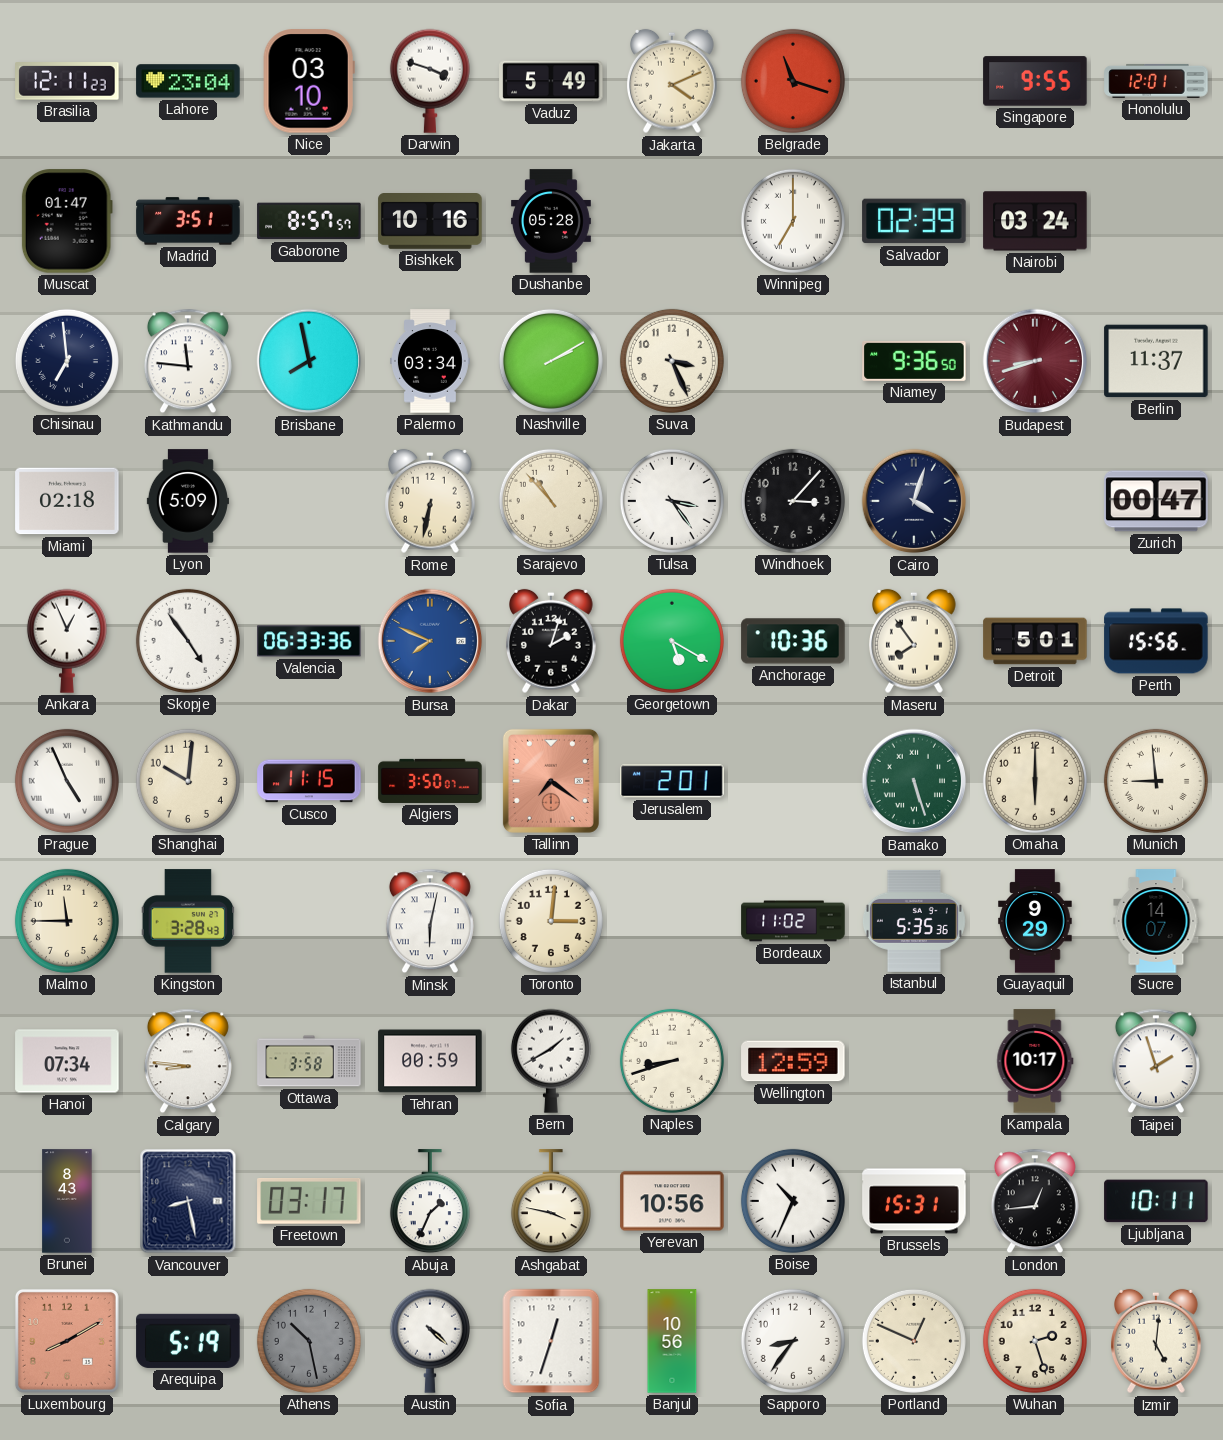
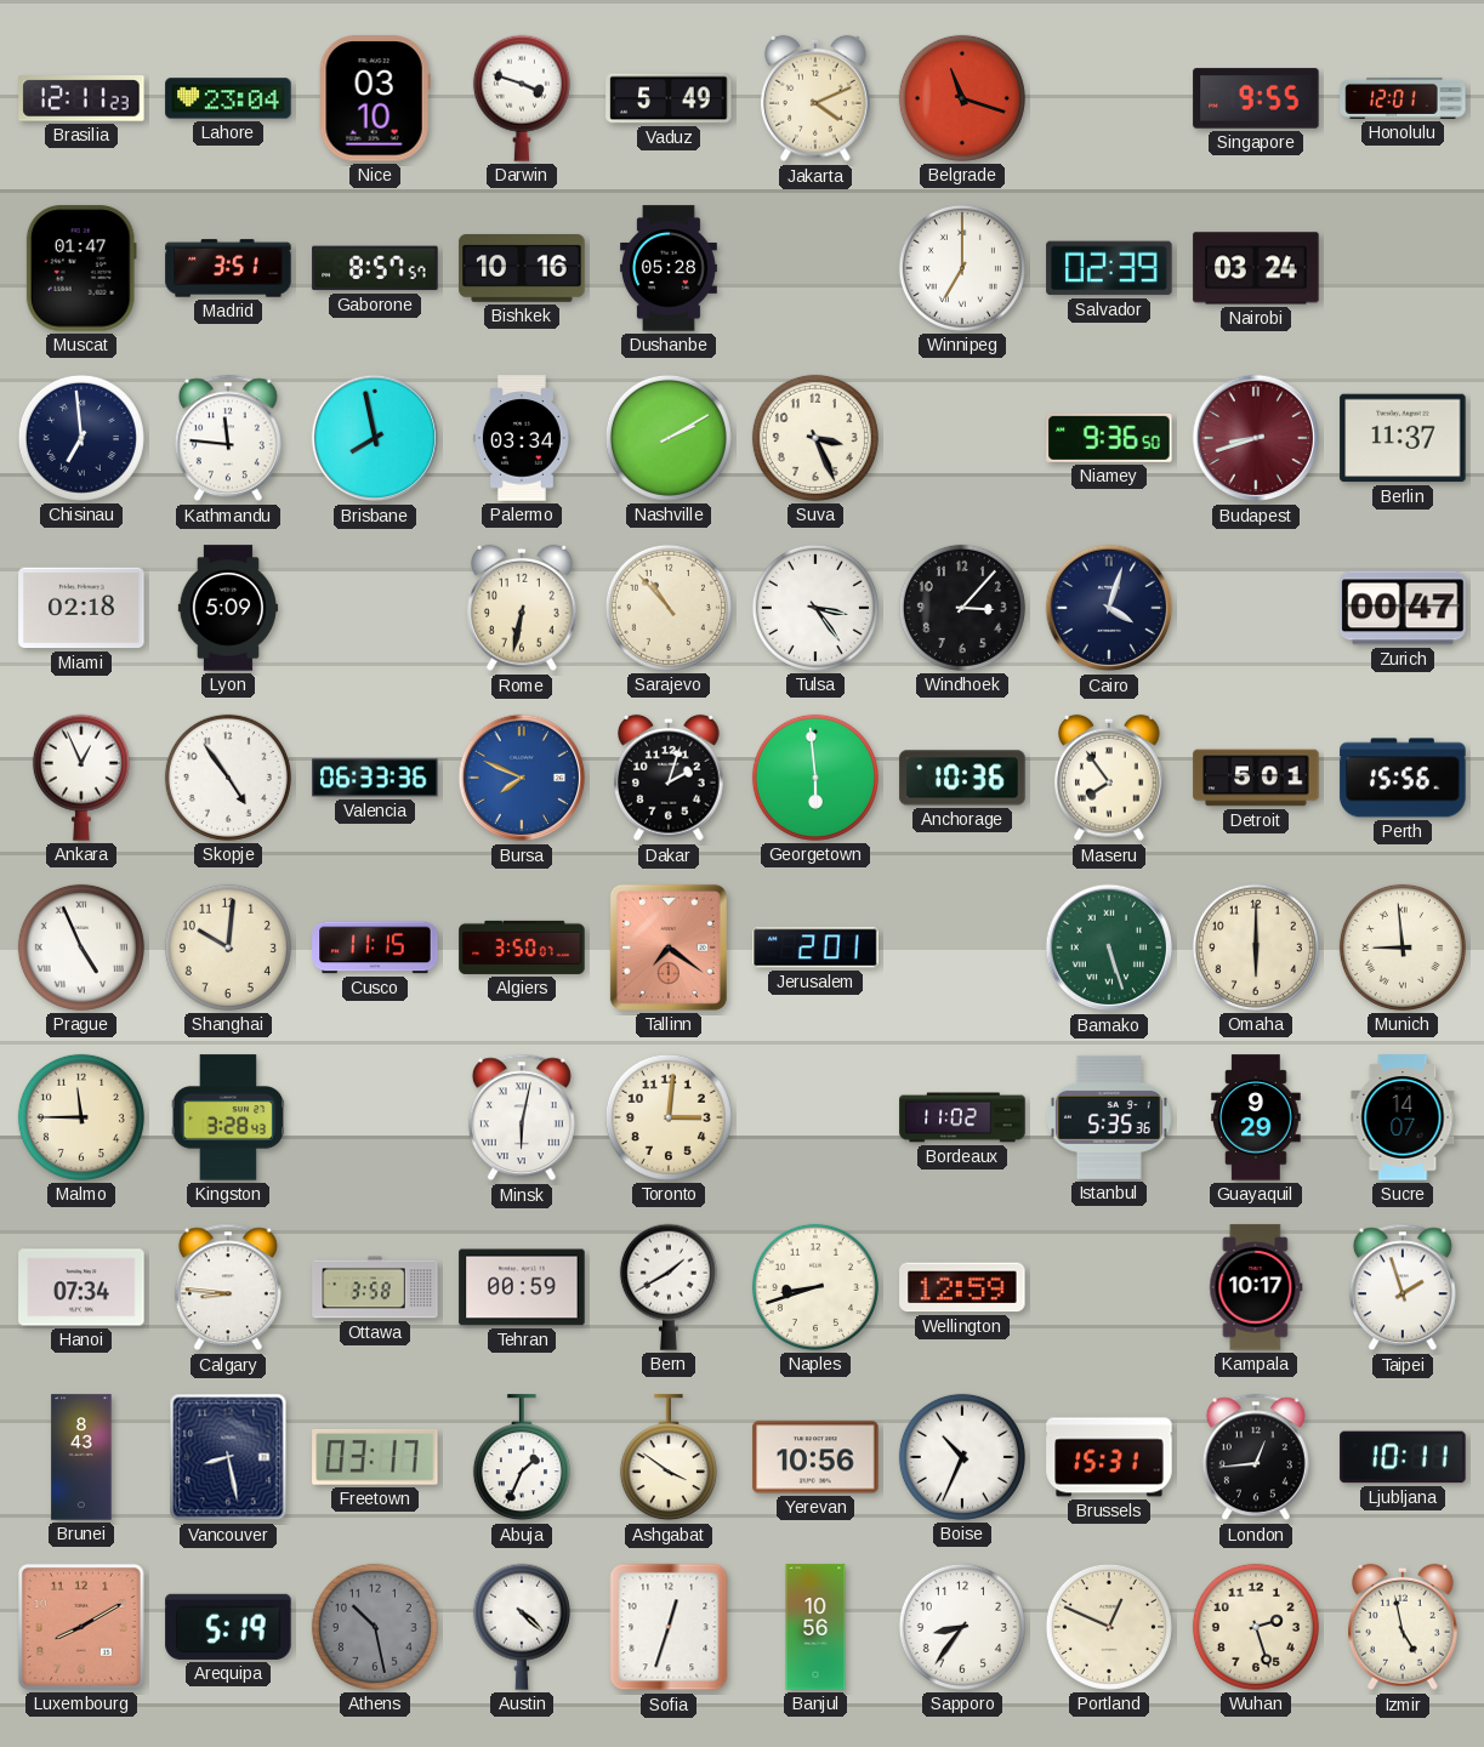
Georgetown: 5:20 -> 5:59 (815, 778)
Ashgabat: 3:47 -> 3:51 (669, 1458)
Izmir: 5:01 -> 4:58 (1404, 1627)
